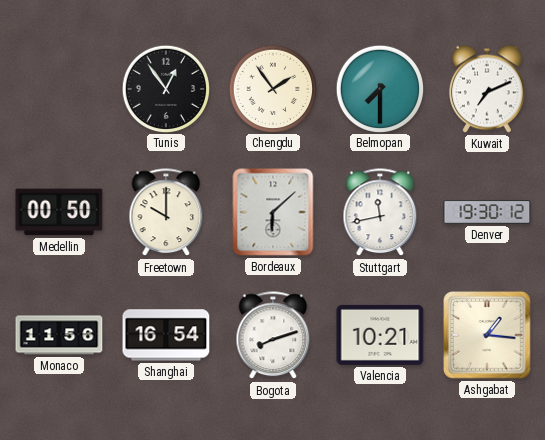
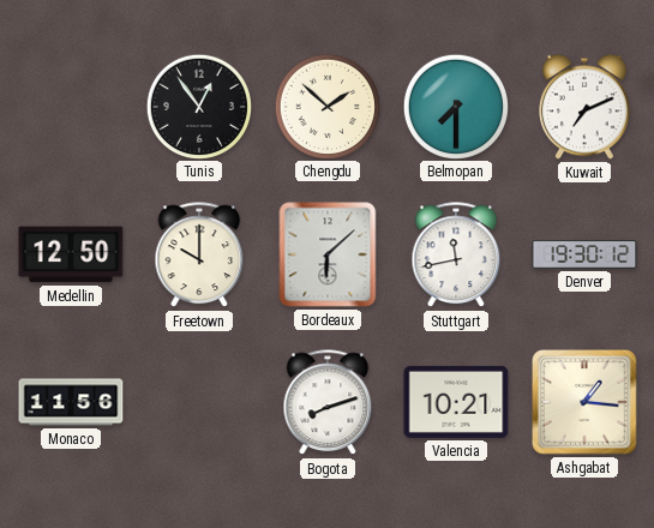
Chengdu: 1:54 -> 1:52 (326, 106)
Medellin: 00:50 -> 12:50 (71, 254)
Shanghai: 16:54 -> none (166, 335)
